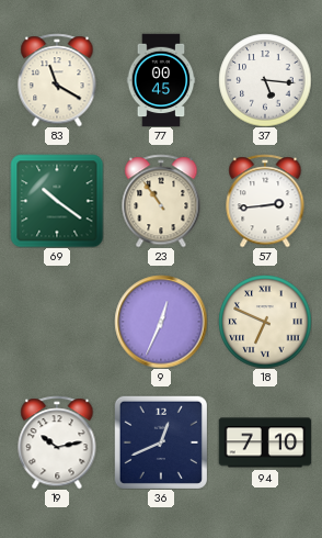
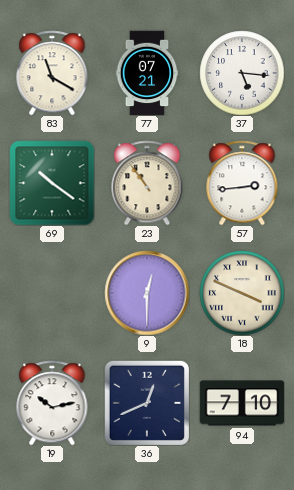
77: 00:45 -> 07:21 (147, 73)
9: 12:34 -> 12:30 (147, 293)
18: 6:49 -> 3:49 (242, 293)
